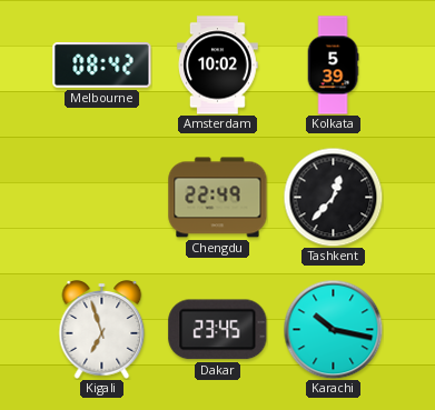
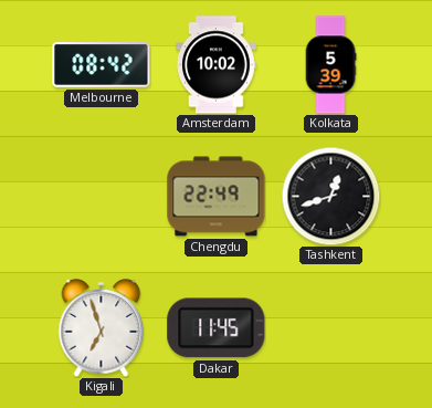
Tashkent: 12:37 -> 12:42 (330, 196)
Dakar: 23:45 -> 11:45 (217, 328)
Karachi: 10:17 -> none (333, 329)
